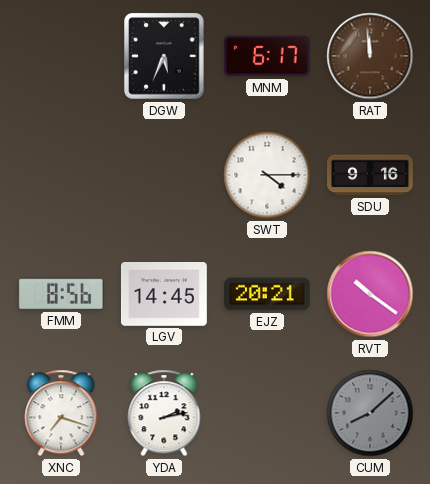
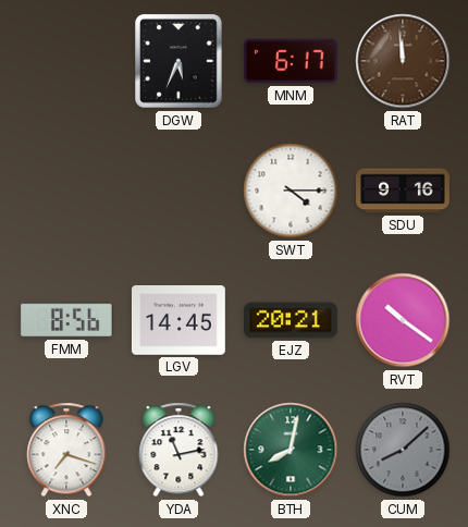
YDA: 2:13 -> 11:13 (178, 450)
BTH: none -> 8:02 (291, 450)
